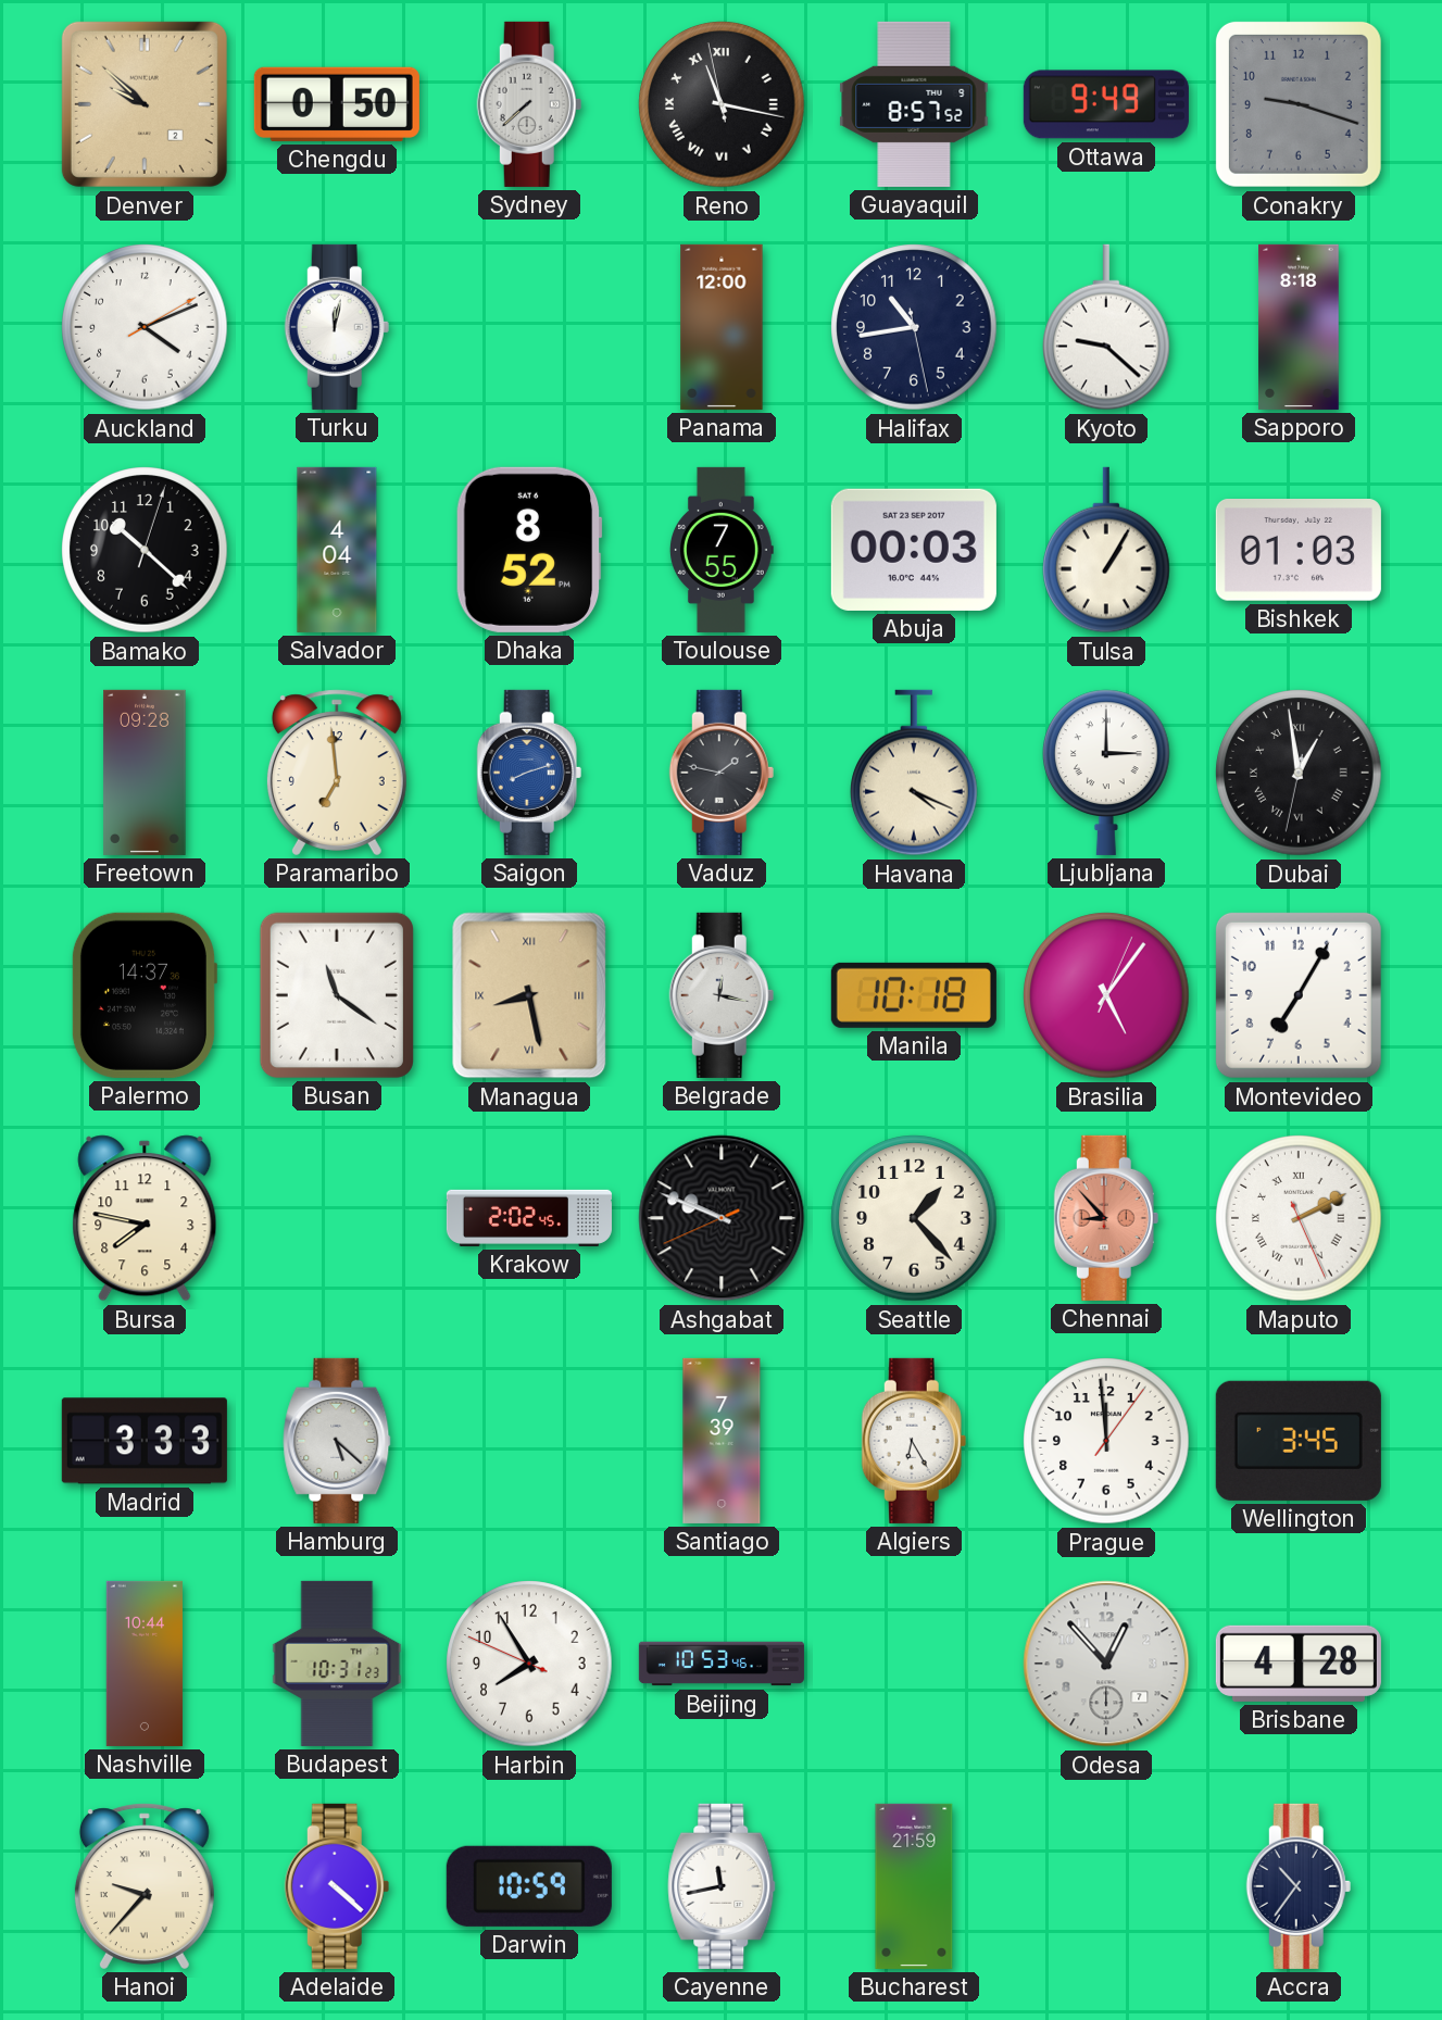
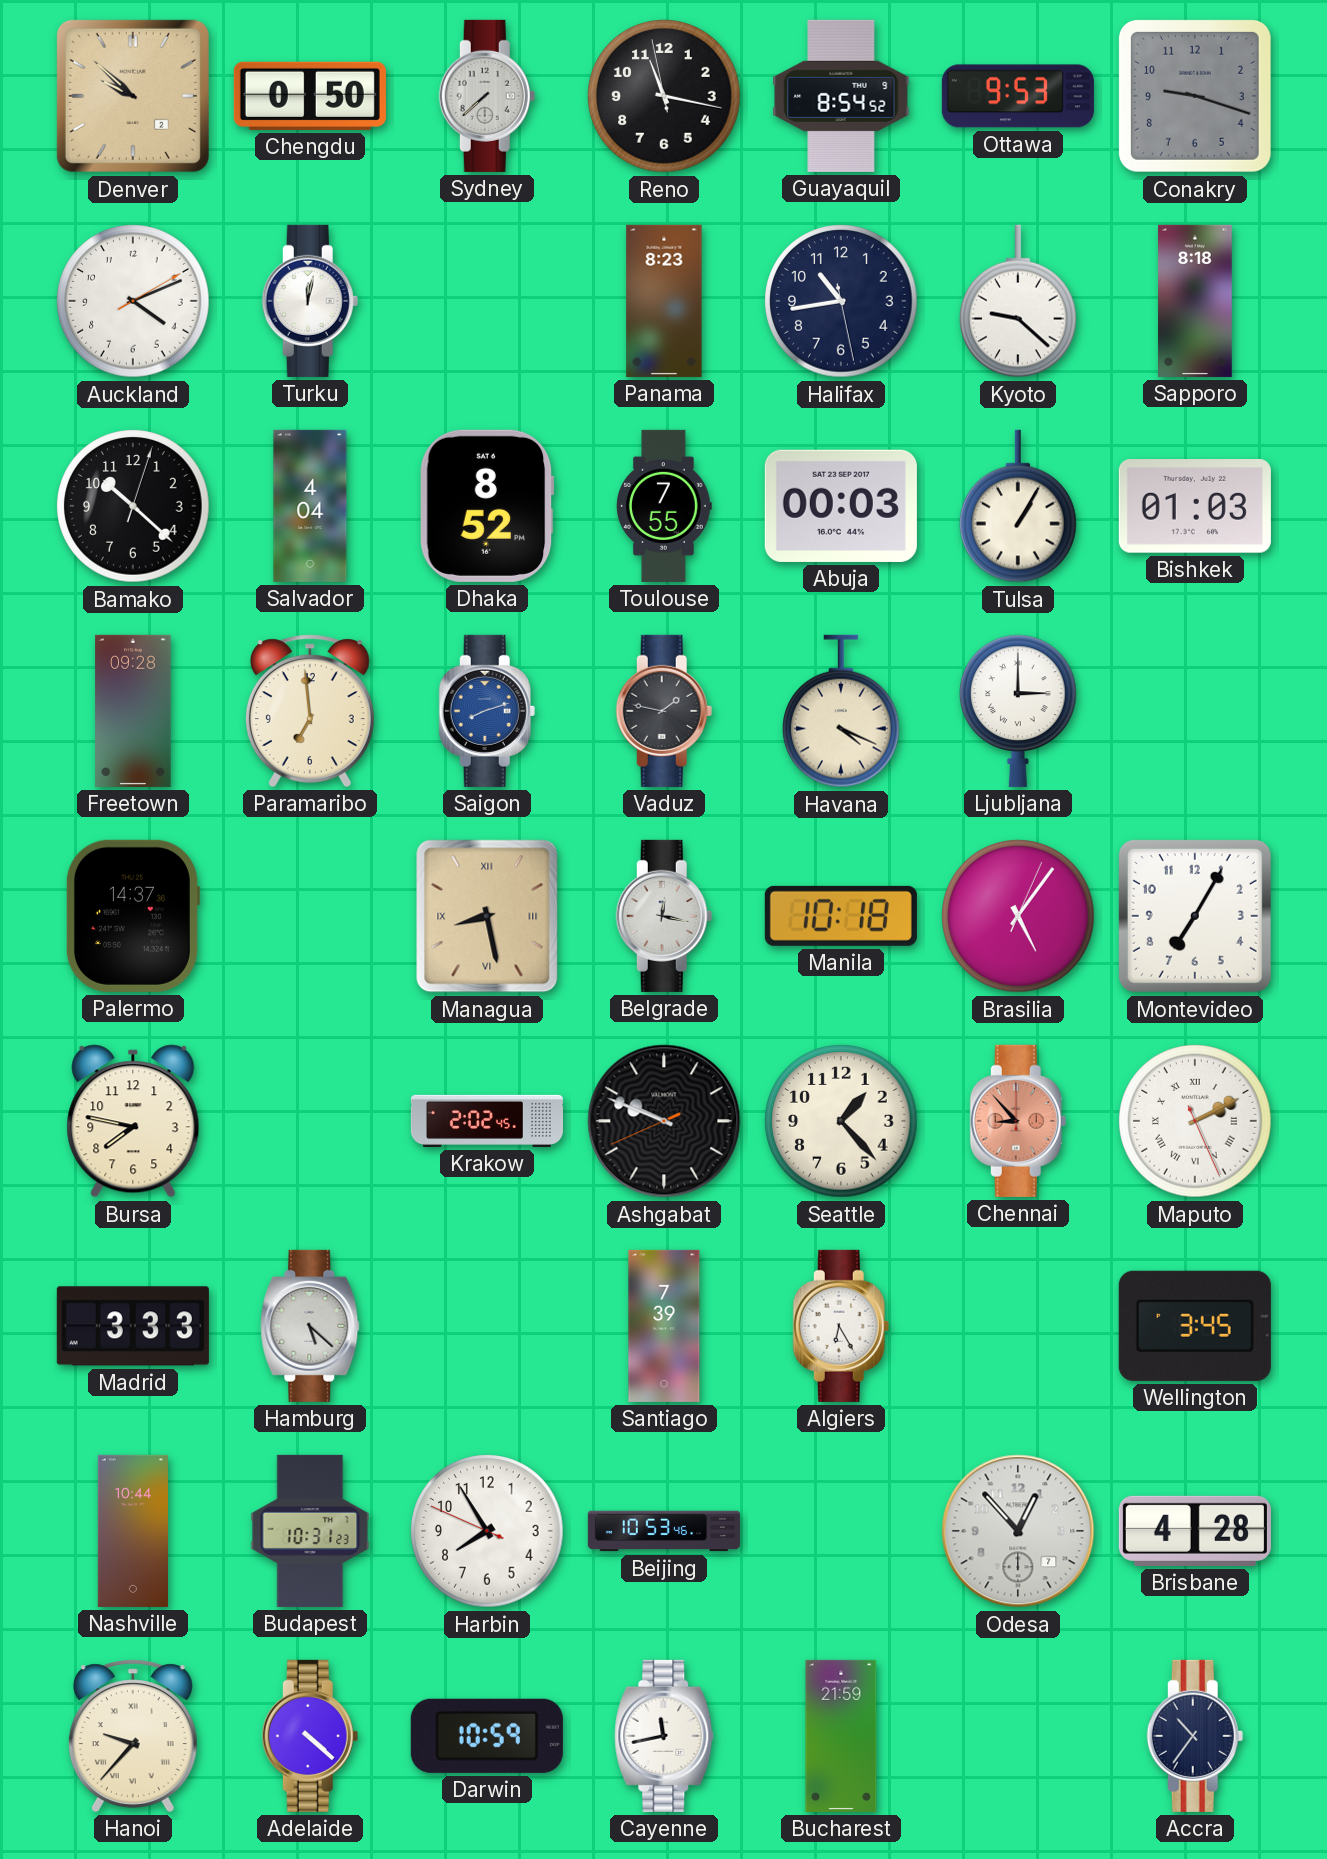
Reno numerals: Roman -> Arabic (664, 96)
Guayaquil: 8:57 -> 8:54 (841, 96)
Ottawa: 9:49 -> 9:53 (1018, 96)
Panama: 12:00 -> 8:23 (664, 301)
Dubai: 12:58 -> none (1299, 773)
Busan: 11:21 -> none (337, 995)
Prague: 11:59 -> none (1106, 1441)
